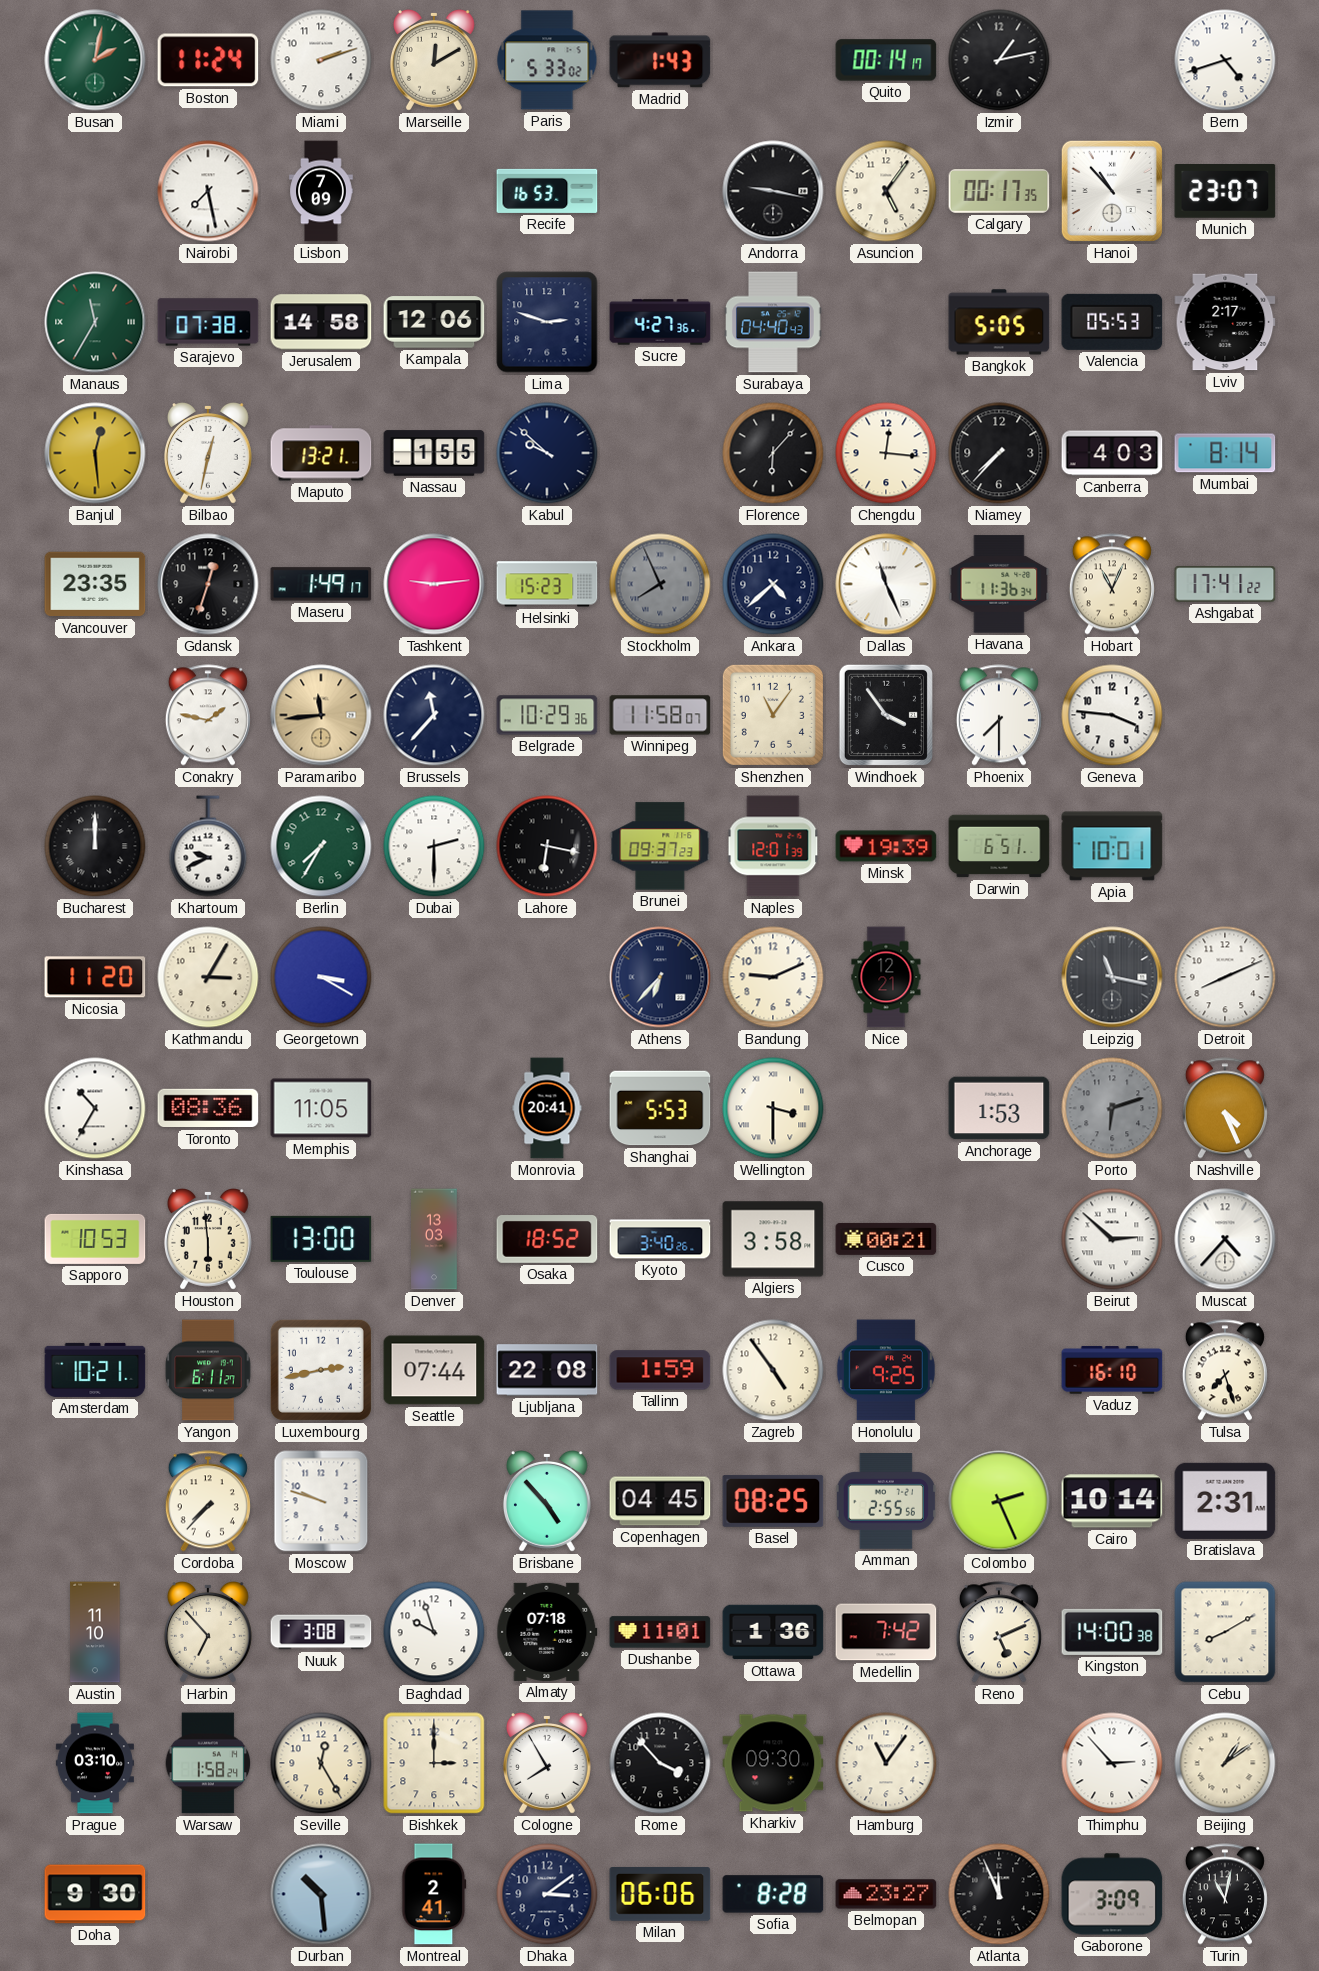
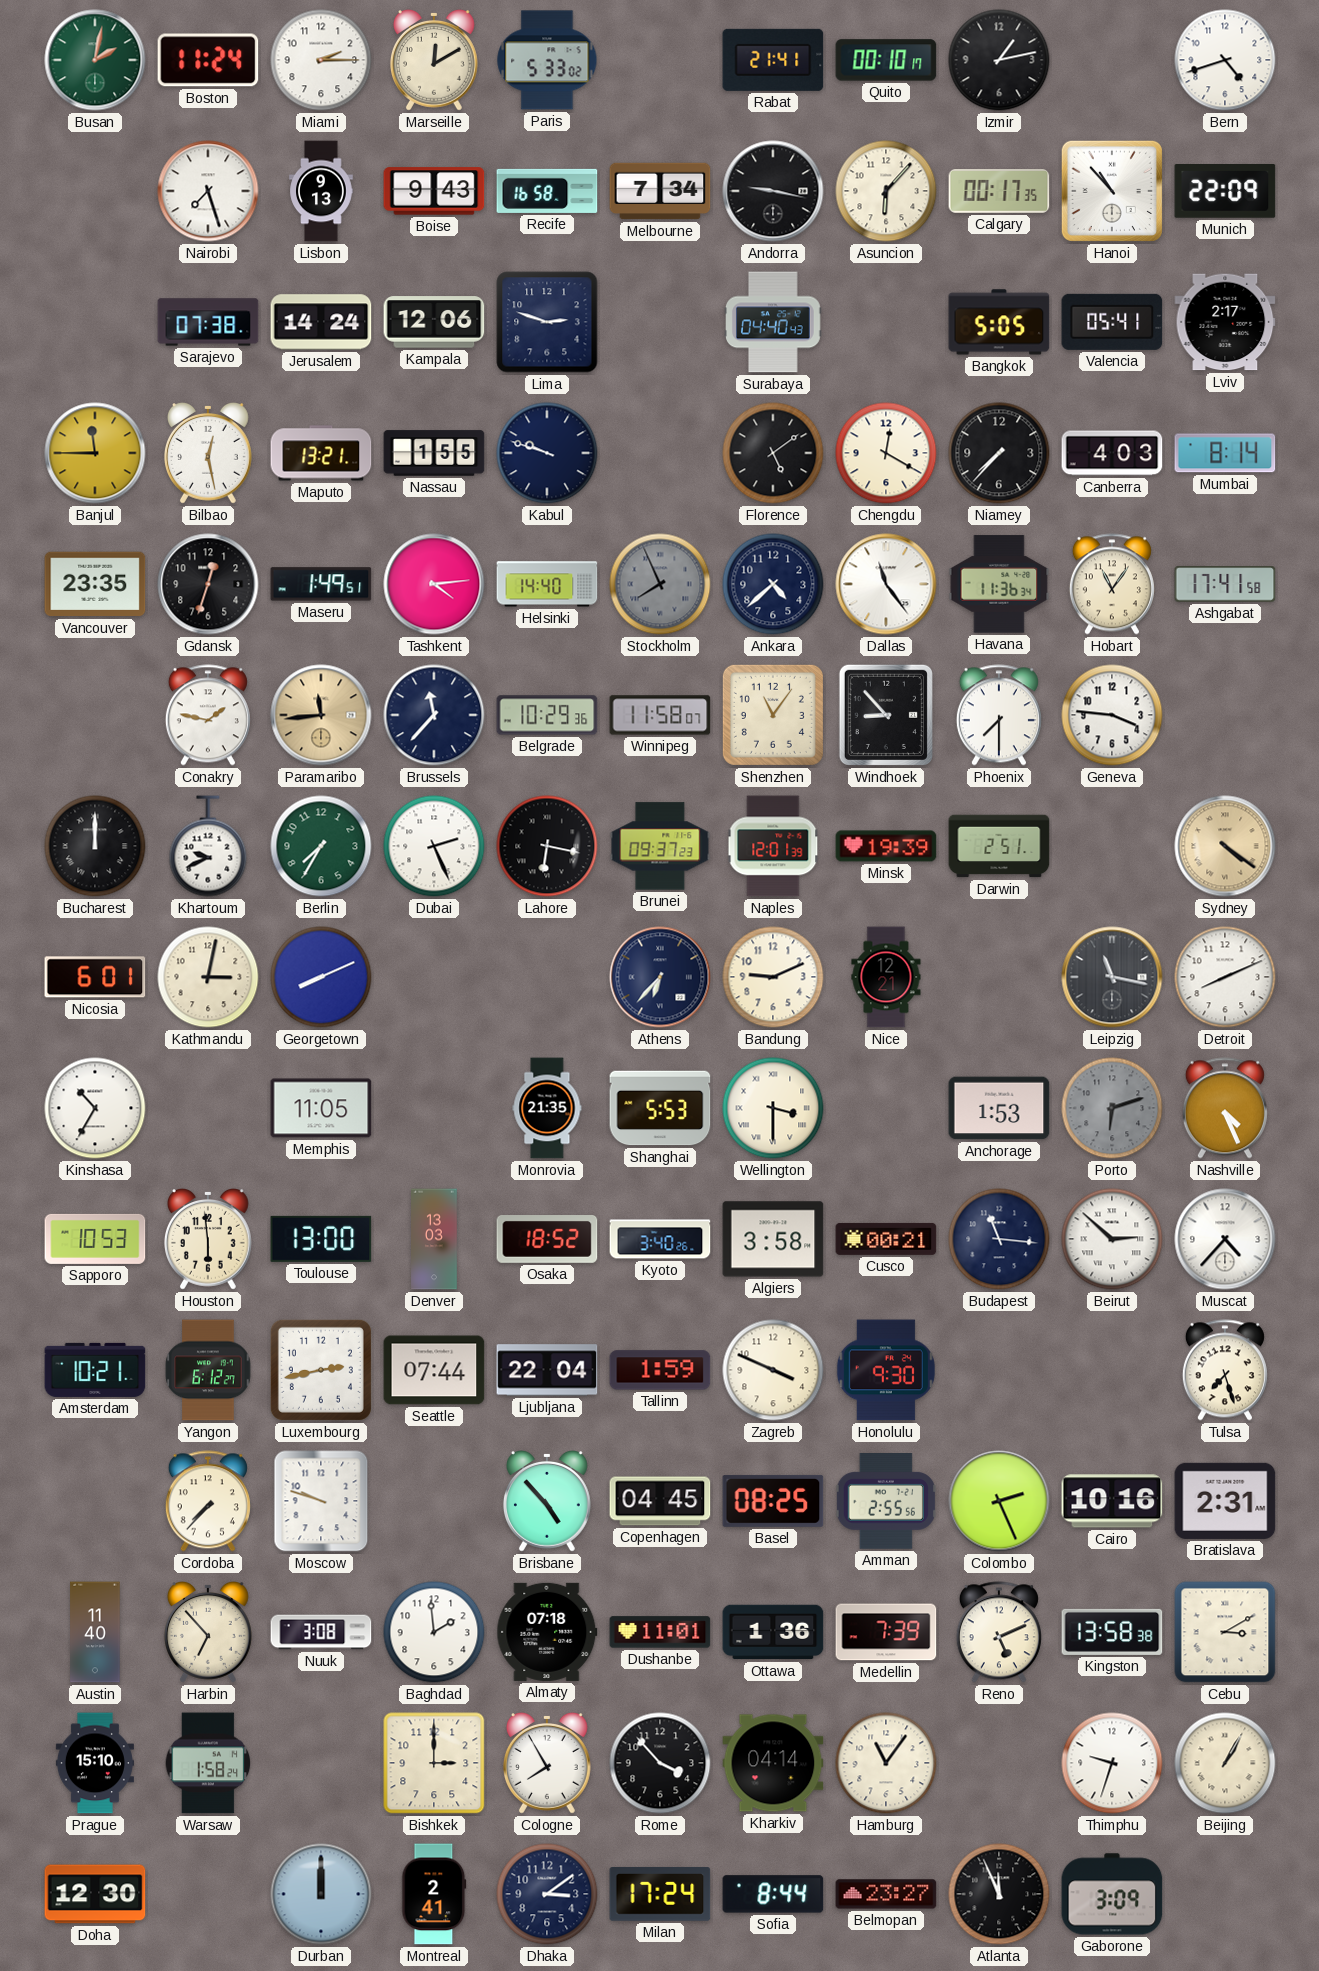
Miami: 2:12 -> 2:15 (321, 60)
Madrid: 1:43 -> none (660, 60)
Rabat: none -> 21:41 (773, 60)
Quito: 00:14 -> 00:10 (886, 60)
Nairobi: 7:28 -> 7:27 (208, 191)
Lisbon: 7:09 -> 9:13 (321, 191)
Boise: none -> 9:43 (434, 191)
Recife: 16:53 -> 16:58 (547, 191)
Melbourne: none -> 7:34 (660, 191)
Asuncion: 5:06 -> 6:07 (886, 191)
Munich: 23:07 -> 22:09 (1225, 192)
Manaus: 11:35 -> none (95, 322)
Jerusalem: 14:58 -> 14:24 (321, 322)
Sucre: 4:27 -> none (660, 322)
Valencia: 05:53 -> 05:41 (1112, 322)
Banjul: 12:29 -> 11:45 (95, 453)
Bilbao: 12:32 -> 12:28 (208, 454)
Kabul: 9:52 -> 9:48 (547, 453)
Florence: 6:07 -> 5:09 (773, 453)
Chengdu: 12:16 -> 12:20 (886, 453)
Maseru: 1:49:17 -> 1:49:51 (321, 584)
Tashkent: 9:14 -> 4:14 (434, 584)
Helsinki: 15:23 -> 14:40 (547, 584)
Dallas: 11:26 -> 11:24 (886, 584)
Hobart: 11:04 -> 11:06 (1112, 584)
Ashgabat: 17:41:22 -> 17:41:58 (1225, 584)
Windhoek: 3:54 -> 8:53 (886, 715)
Dubai: 2:30 -> 2:26 (434, 846)
Darwin: 6:51 -> 2:51 (999, 846)
Apia: 10:01 -> none (1112, 846)
Sydney: none -> 4:21 (1225, 846)
Nicosia: 11:20 -> 6:01 (95, 977)
Kathmandu: 3:05 -> 3:02 (208, 977)
Georgetown: 3:20 -> 8:11 (321, 977)
Toronto: 08:36 -> none (208, 1108)
Monrovia: 20:41 -> 21:35 (547, 1108)
Budapest: none -> 11:16 (999, 1239)
Yangon: 6:11 -> 6:12 (208, 1370)
Ljubljana: 22:08 -> 22:04 (547, 1370)
Zagreb: 4:54 -> 3:49 (773, 1370)
Honolulu: 9:25 -> 9:30 (886, 1370)
Vaduz: 16:10 -> none (1112, 1370)
Cairo: 10:14 -> 10:16 (1112, 1501)
Austin: 11:10 -> 11:40 (95, 1632)
Baghdad: 9:57 -> 1:59 (434, 1632)
Medellin: 7:42 -> 7:39 (886, 1632)
Kingston: 14:00 -> 13:58 (1112, 1632)
Cebu: 8:10 -> 3:10 (1225, 1632)
Prague: 03:10 -> 15:10 (95, 1763)
Seville: 12:25 -> none (321, 1763)
Kharkiv: 09:30 -> 04:14 (773, 1763)
Thimphu: 2:53 -> 9:33 (1112, 1763)
Beijing: 1:09 -> 1:05 (1225, 1763)
Doha: 9:30 -> 12:30 (95, 1894)
Durban: 10:29 -> 12:00 (321, 1894)
Milan: 06:06 -> 17:24 (660, 1895)
Sofia: 8:28 -> 8:44 (773, 1894)
Turin: 11:02 -> none (1225, 1894)
